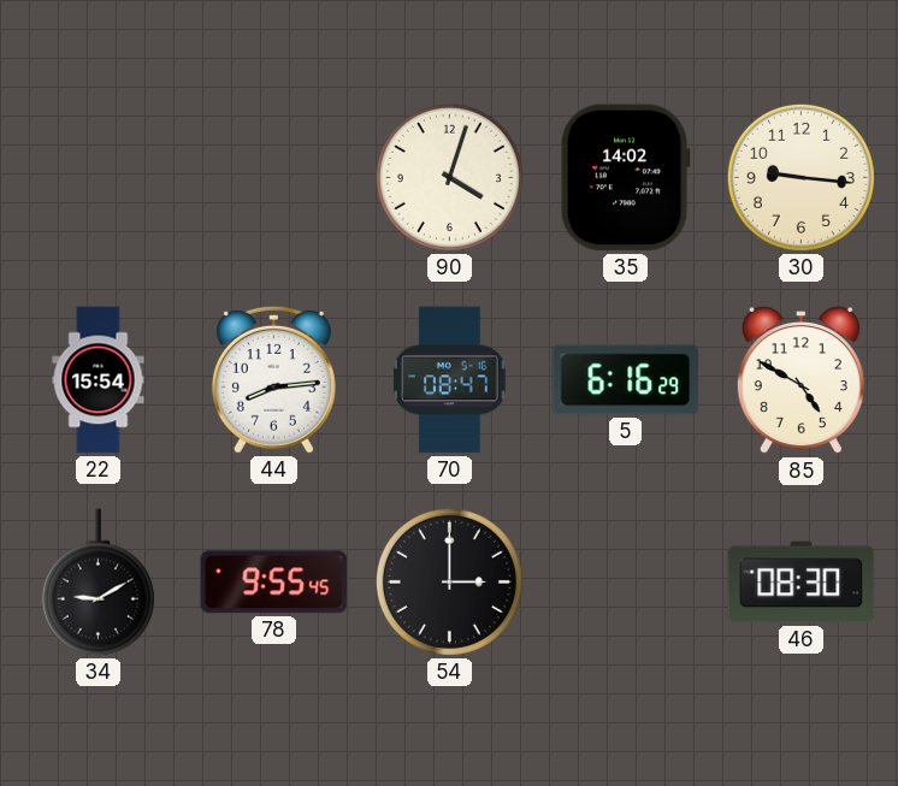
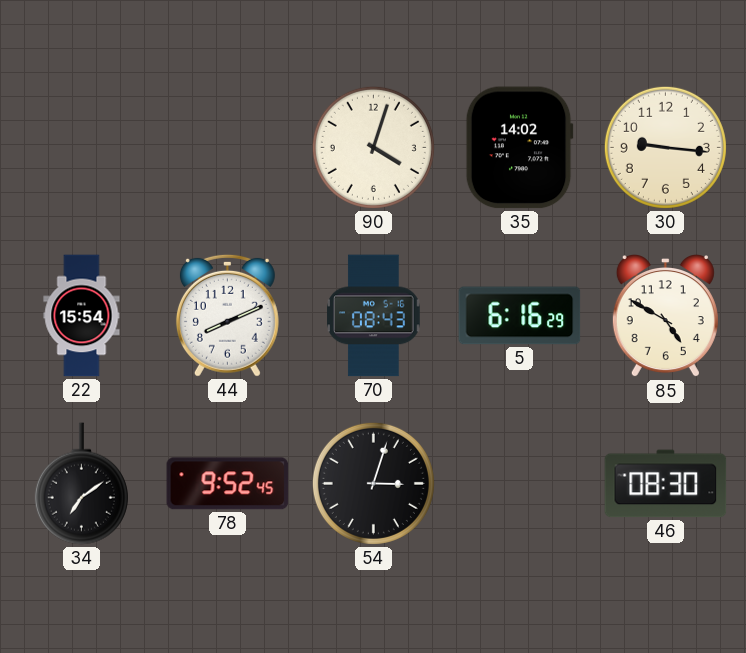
44: 8:14 -> 8:11 (227, 315)
70: 08:47 -> 08:43 (374, 316)
34: 9:10 -> 7:09 (81, 484)
78: 9:55 -> 9:52 (228, 484)
54: 3:00 -> 3:03 (373, 483)
